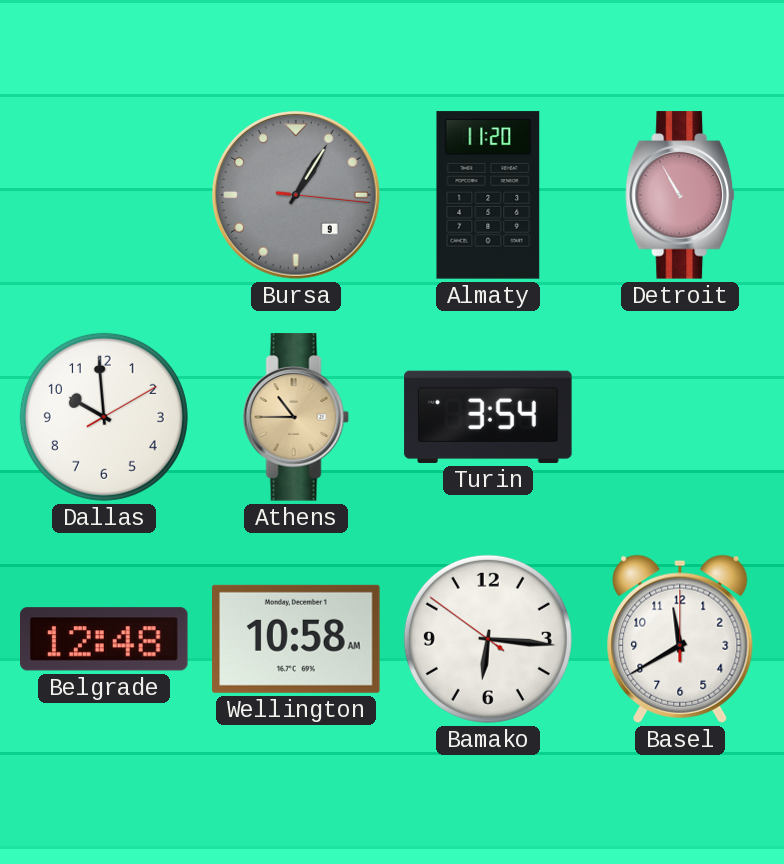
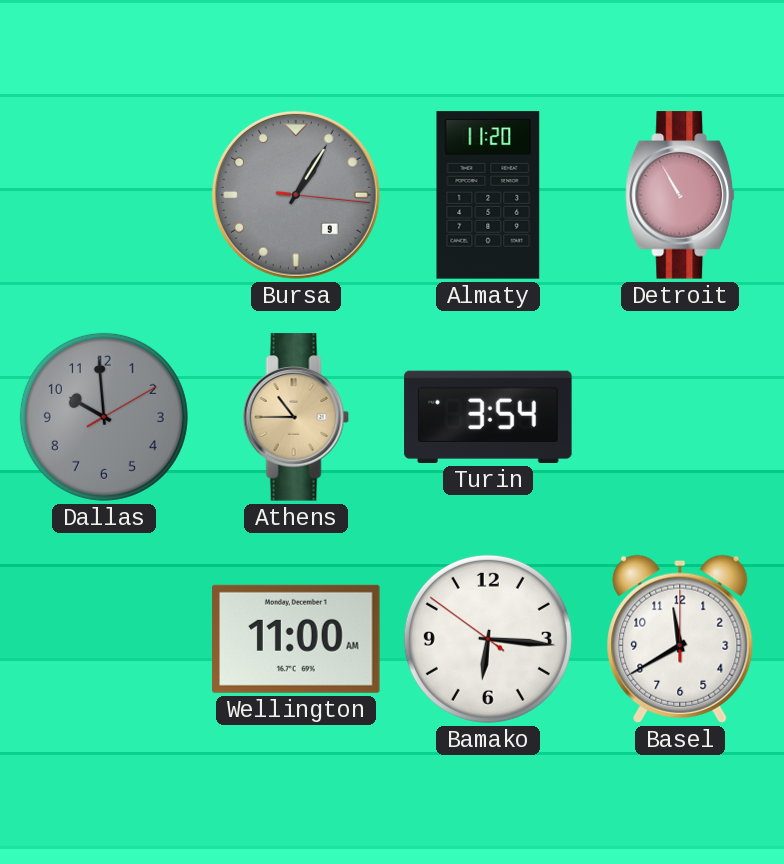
Dallas dial: white -> grey (104, 417)
Belgrade: 12:48 -> none (104, 639)
Wellington: 10:58 -> 11:00 (296, 639)
